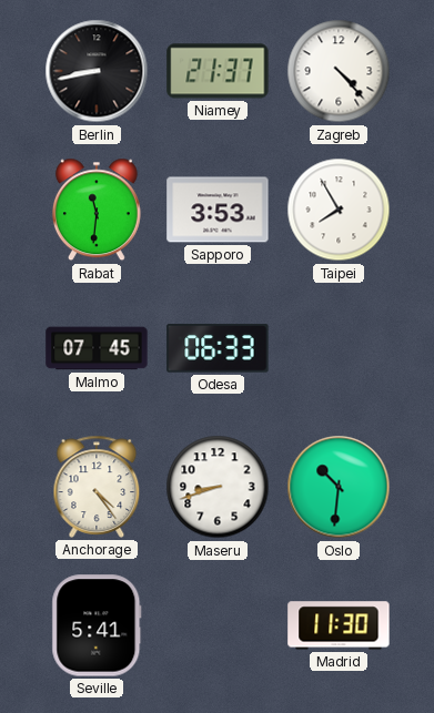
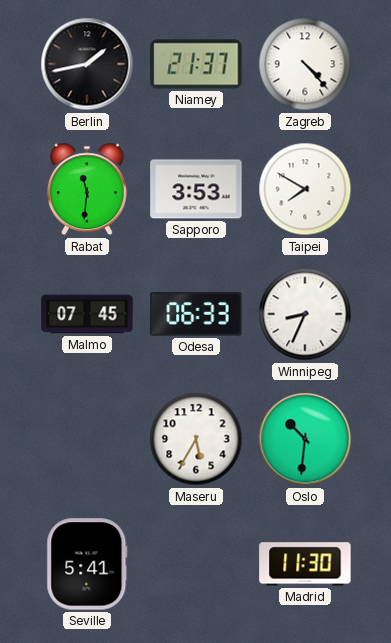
Berlin: 8:43 -> 1:43 (87, 64)
Taipei: 7:55 -> 7:50 (305, 189)
Winnipeg: none -> 8:34 (305, 314)
Anchorage: 4:24 -> none (97, 487)
Maseru: 8:42 -> 5:35 (196, 439)
